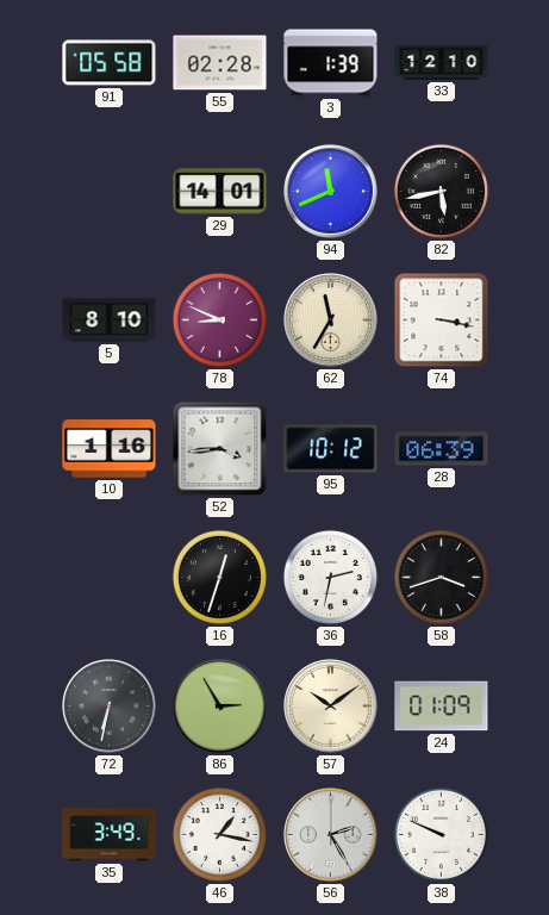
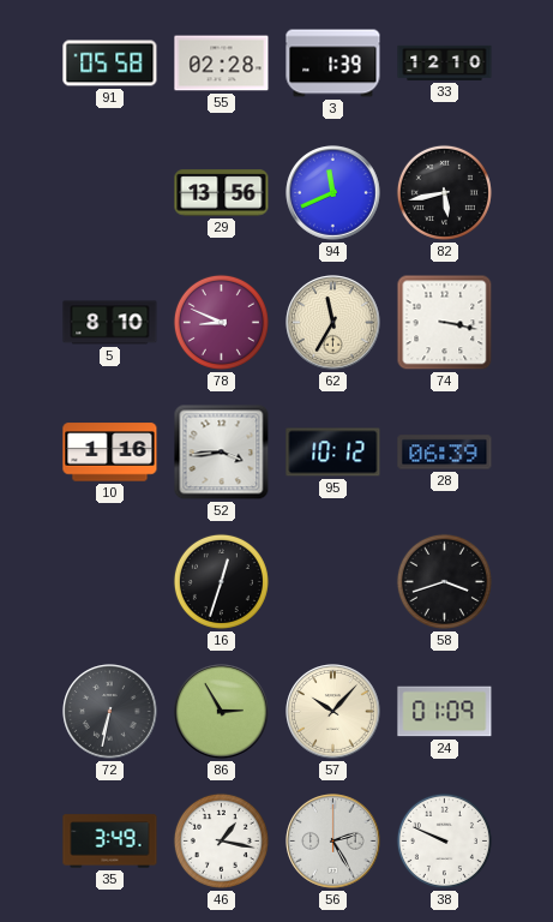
29: 14:01 -> 13:56 (222, 193)
36: 2:32 -> none (330, 577)
57: 10:09 -> 10:07 (333, 712)
